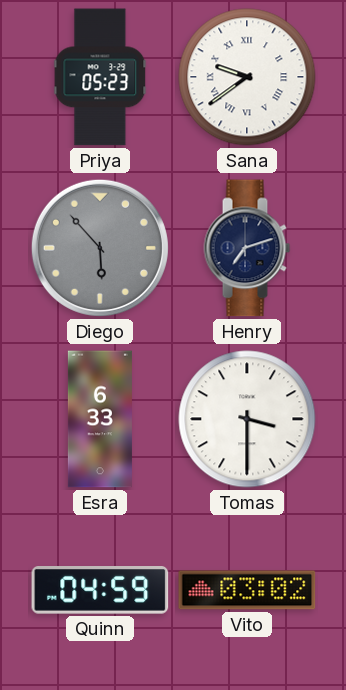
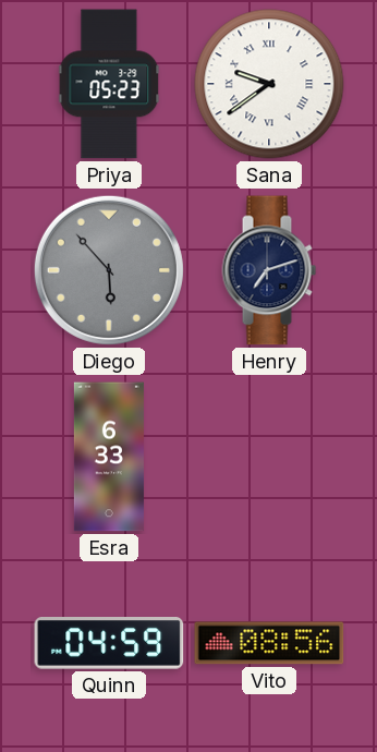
Tomas: 3:30 -> none (247, 419)
Vito: 03:02 -> 08:56 (269, 643)
